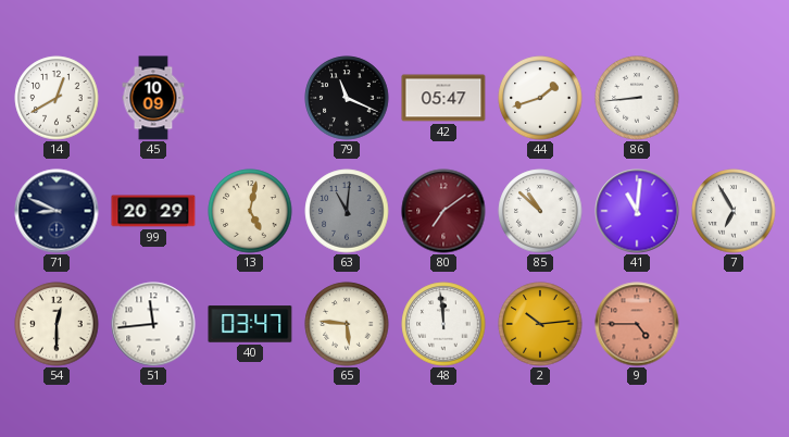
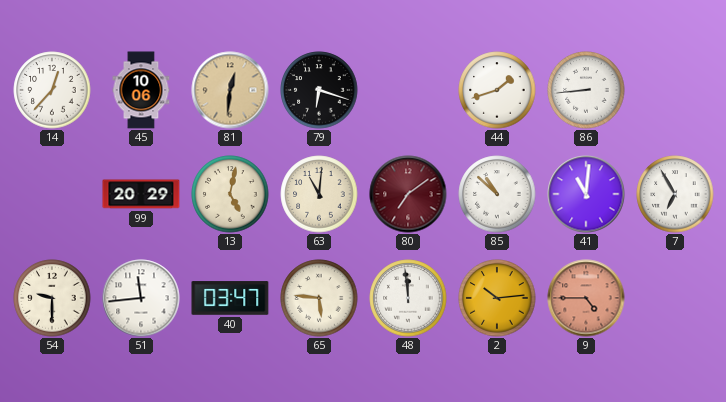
14: 12:40 -> 12:37 (52, 90)
45: 10:09 -> 10:06 (141, 90)
81: none -> 12:31 (230, 90)
79: 11:19 -> 6:18 (319, 90)
42: 05:47 -> none (443, 98)
71: 8:49 -> none (57, 211)
63 dial: grey -> cream (319, 194)
54: 12:30 -> 9:30 (52, 298)
